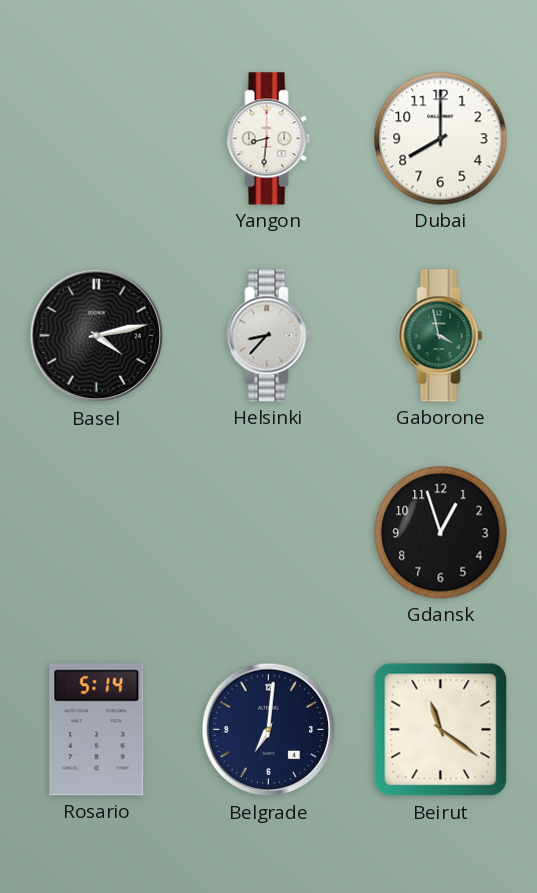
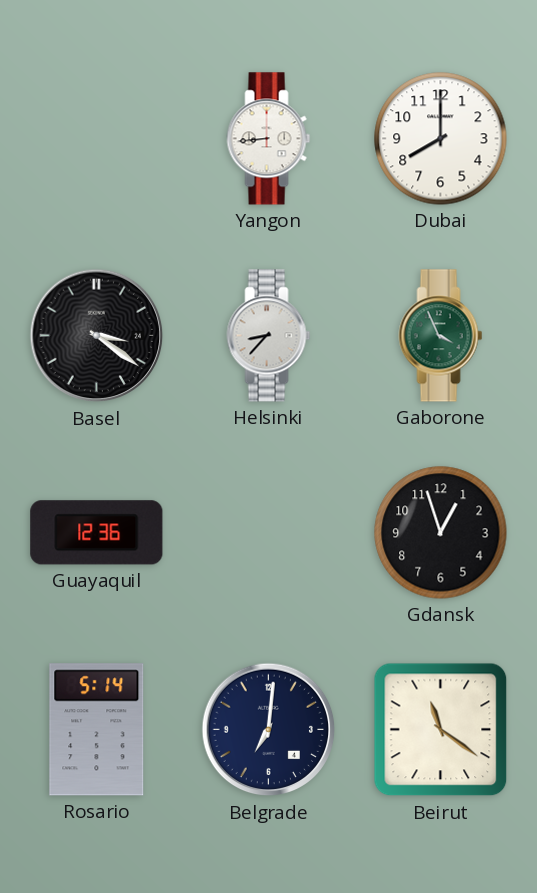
Yangon: 8:31 -> 8:44 (269, 139)
Basel: 4:13 -> 3:21 (97, 336)
Gaborone: 3:58 -> 3:56 (441, 336)
Guayaquil: none -> 12:36 (97, 533)
